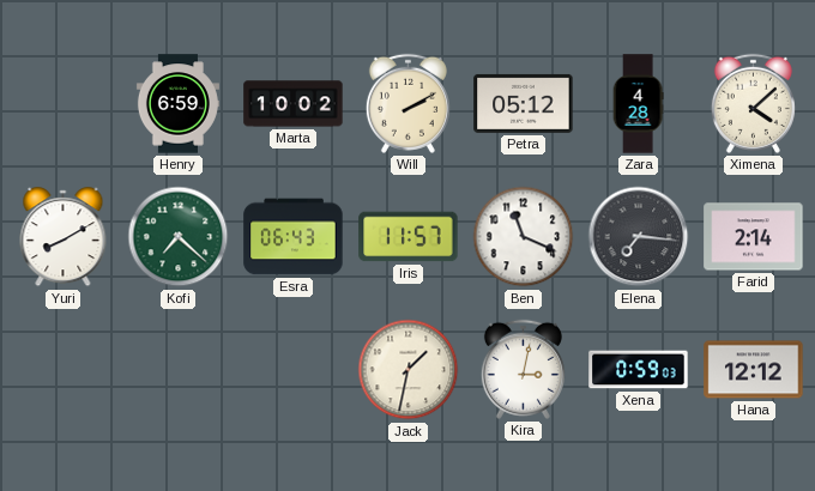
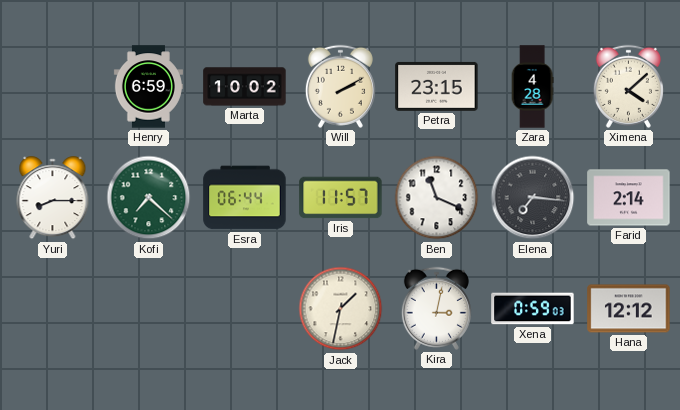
Petra: 05:12 -> 23:15 (437, 86)
Yuri: 8:10 -> 8:15 (53, 198)
Esra: 06:43 -> 06:44 (245, 198)
